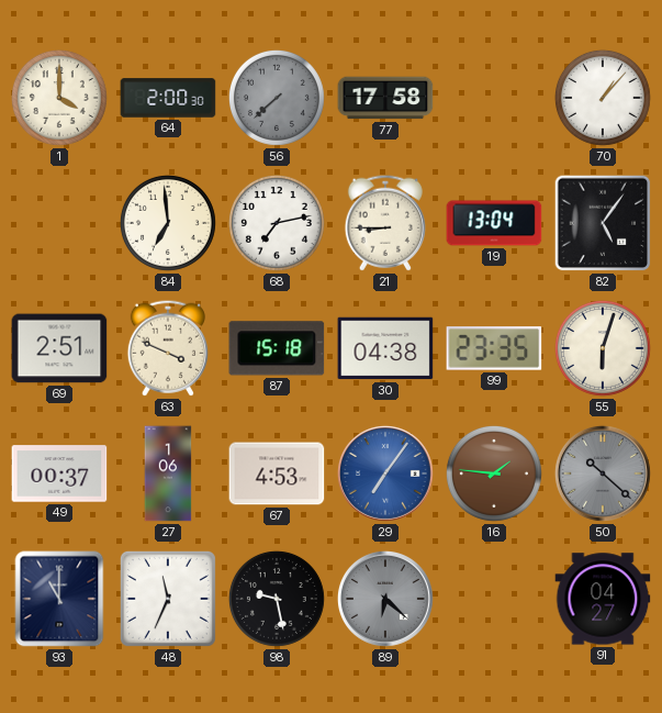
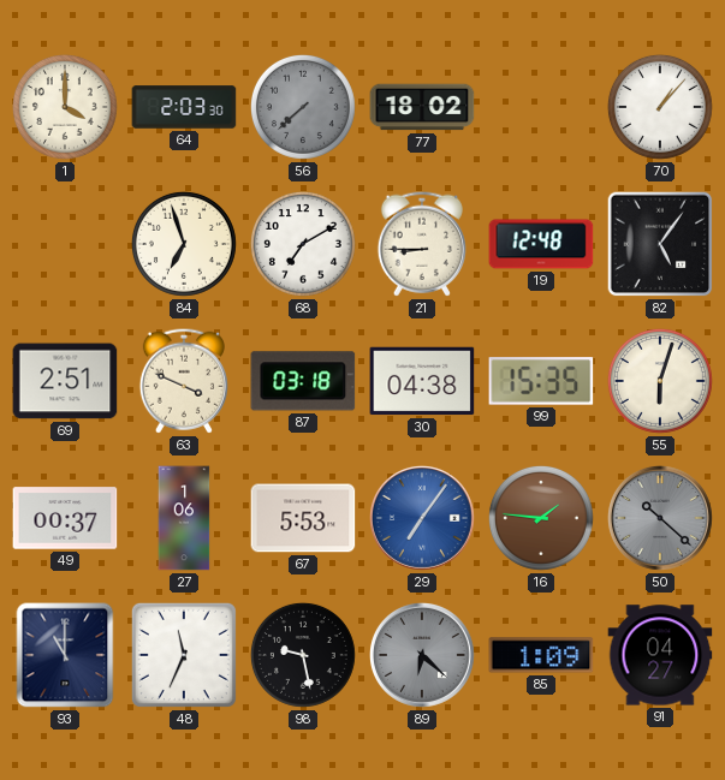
64: 2:00 -> 2:03 (184, 107)
77: 17:58 -> 18:02 (422, 107)
84: 6:59 -> 6:57 (184, 244)
68: 7:13 -> 7:10 (303, 244)
19: 13:04 -> 12:48 (541, 244)
87: 15:18 -> 03:18 (303, 381)
99: 23:35 -> 15:35 (541, 381)
67: 4:53 -> 5:53 (303, 518)
85: none -> 1:09 (541, 655)
